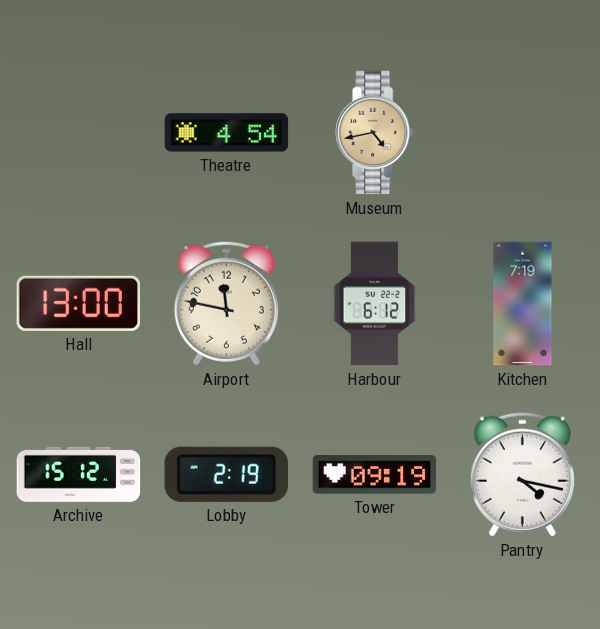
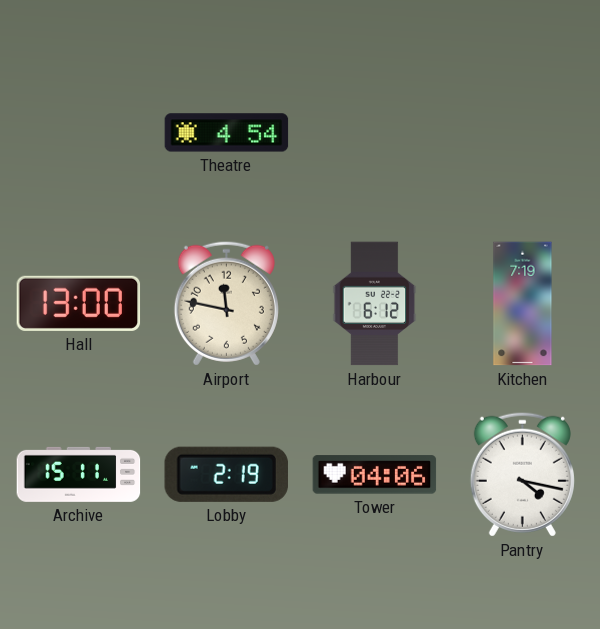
Museum: 4:43 -> none (375, 133)
Archive: 15:12 -> 15:11 (79, 474)
Tower: 09:19 -> 04:06 (375, 475)
